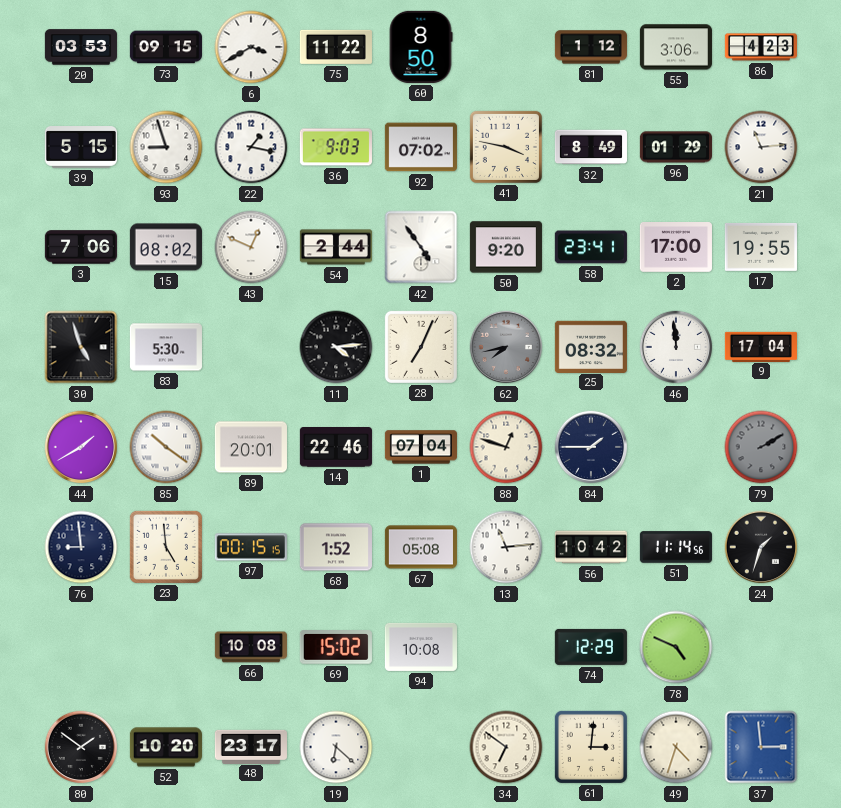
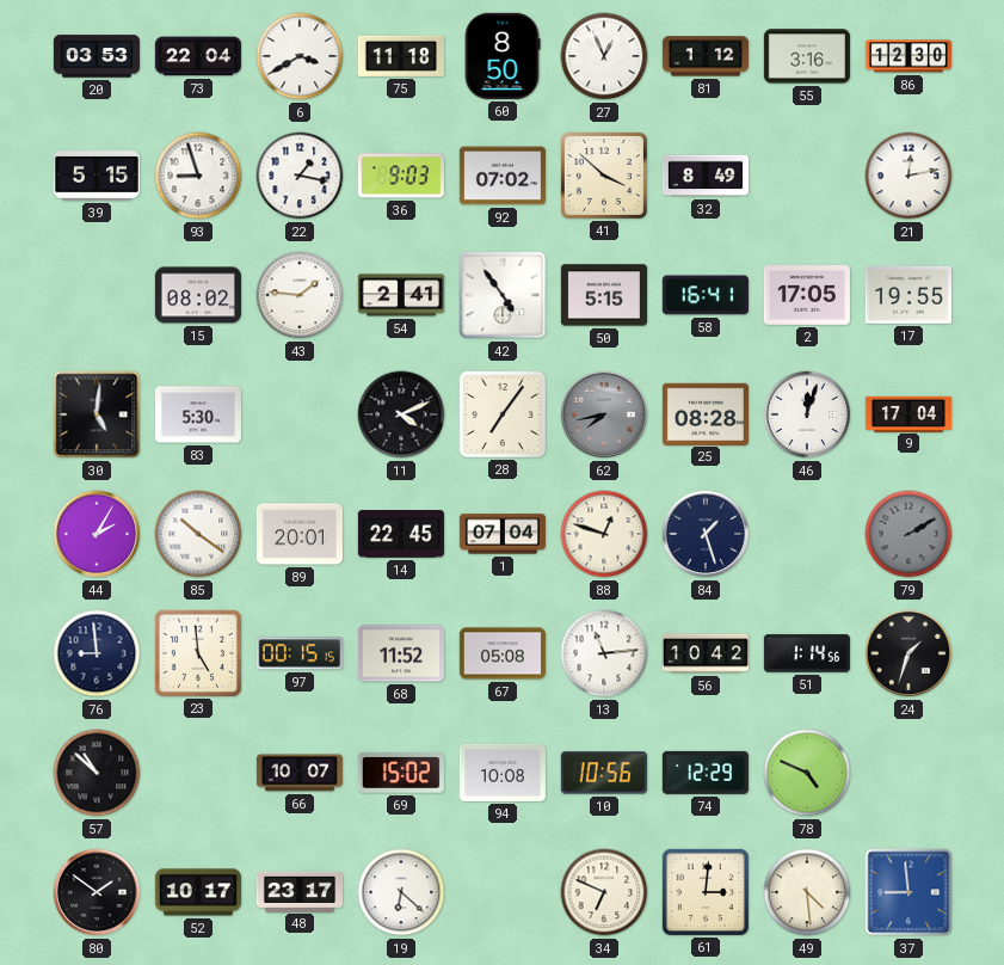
73: 09:15 -> 22:04 (198, 56)
75: 11:22 -> 11:18 (401, 56)
27: none -> 12:56 (604, 56)
55: 3:06 -> 3:16 (807, 56)
86: 4:23 -> 12:30 (908, 56)
41: 3:47 -> 3:52 (604, 176)
96: 01:29 -> none (676, 147)
21: 11:14 -> 12:13 (908, 176)
3: 7:06 -> none (81, 247)
43: 12:49 -> 1:46 (300, 295)
54: 2:44 -> 2:41 (401, 295)
50: 9:20 -> 5:15 (604, 295)
58: 23:41 -> 16:41 (706, 295)
2: 17:00 -> 17:05 (807, 296)
30: 4:57 -> 5:01 (97, 414)
11: 4:14 -> 4:11 (401, 414)
28: 7:04 -> 7:06 (503, 414)
25: 08:32 -> 08:28 (706, 413)
46: 11:59 -> 12:03 (807, 414)
44: 1:40 -> 2:05 (97, 534)
14: 22:46 -> 22:45 (401, 535)
84: 1:45 -> 1:27 (706, 534)
68: 1:52 -> 11:52 (401, 653)
51: 11:14 -> 1:14 (807, 653)
57: none -> 10:52 (97, 773)
66: 10:08 -> 10:07 (300, 773)
10: none -> 10:56 (604, 773)
52: 10:20 -> 10:17 (198, 892)
34: 6:51 -> 6:49 (604, 892)
49: 4:33 -> 4:29 (807, 892)
37: 2:59 -> 8:59 (908, 892)
